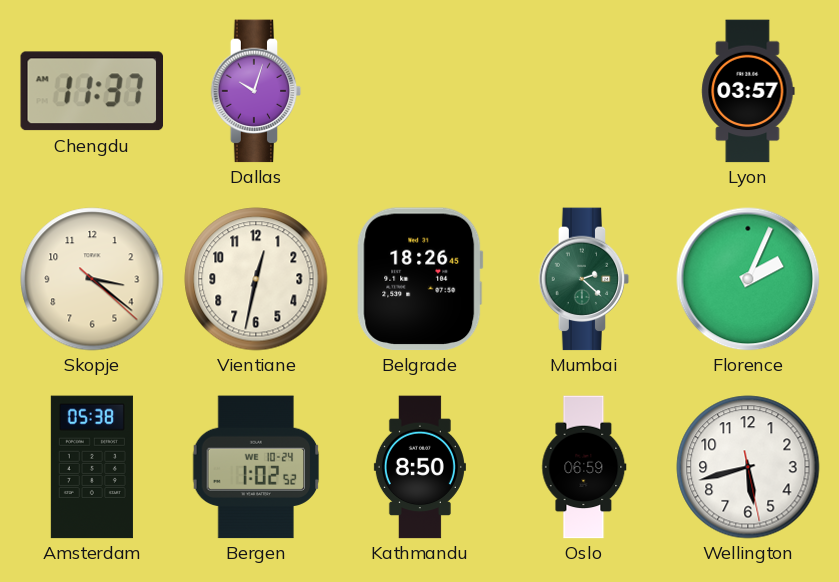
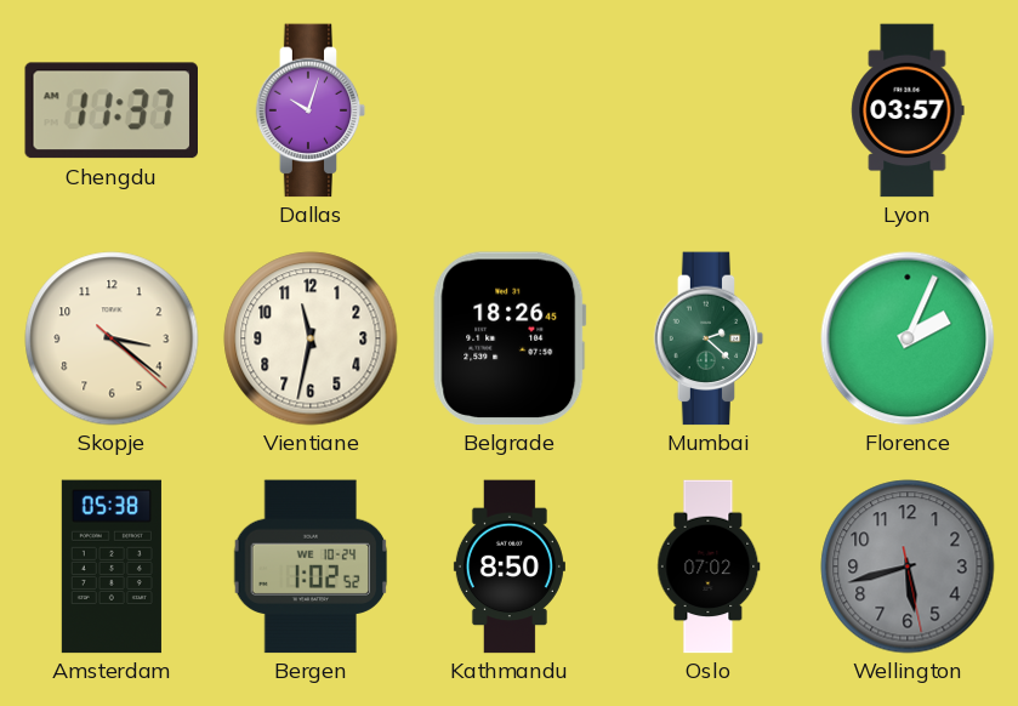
Vientiane: 12:32 -> 11:32 (311, 338)
Oslo: 06:59 -> 07:02 (709, 566)
Wellington dial: white -> grey (908, 566)
